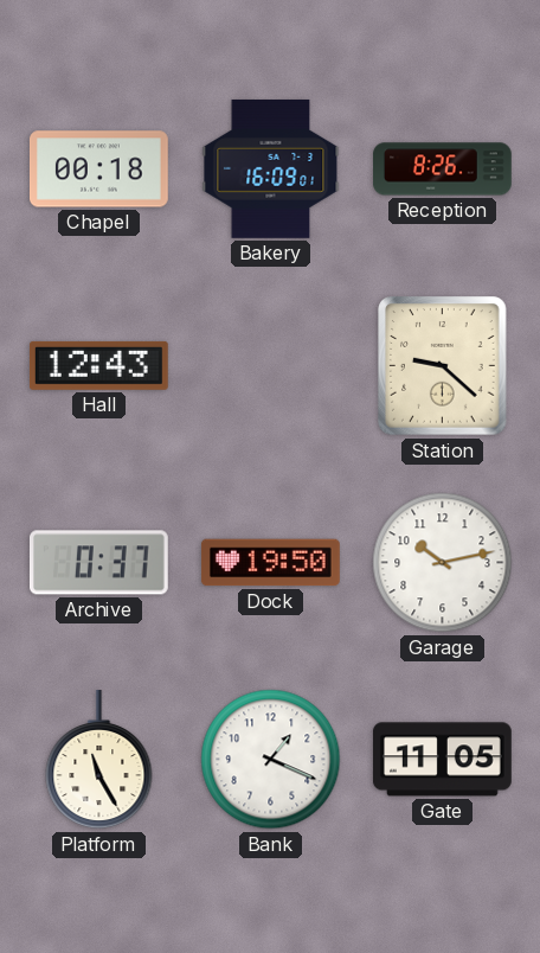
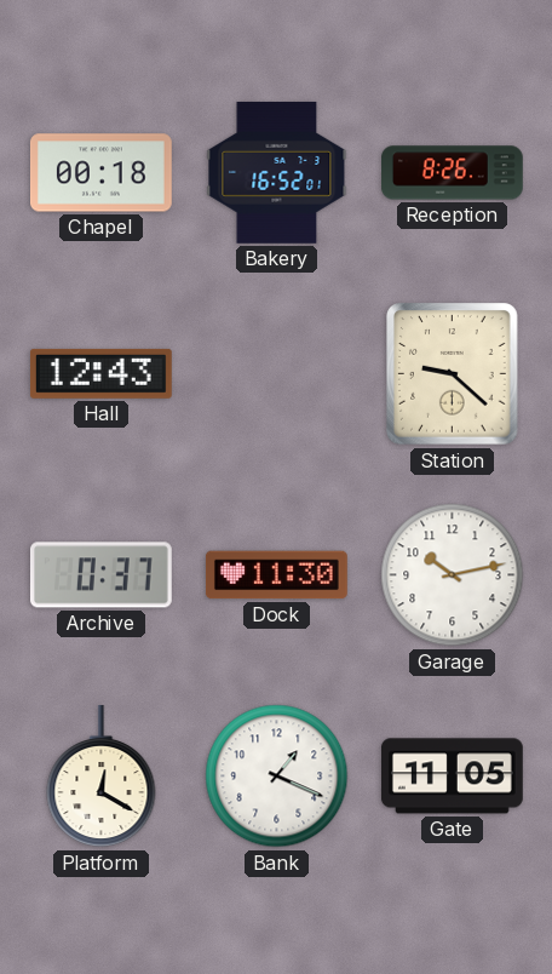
Bakery: 16:09 -> 16:52 (277, 172)
Dock: 19:50 -> 11:30 (276, 575)
Platform: 11:25 -> 12:20 (102, 777)
